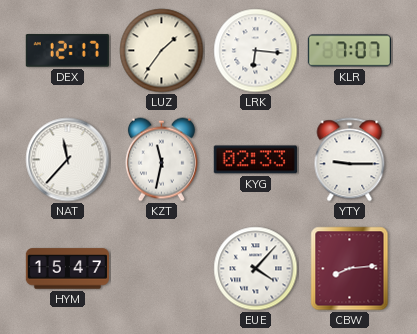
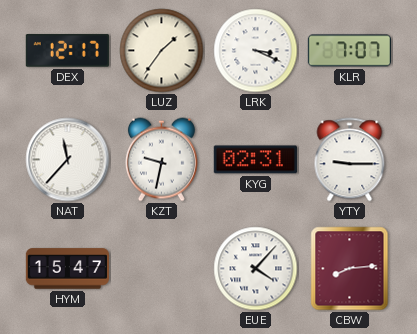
LRK: 6:16 -> 3:19 (256, 51)
KZT: 11:32 -> 9:32 (161, 160)
KYG: 02:33 -> 02:31 (255, 160)
